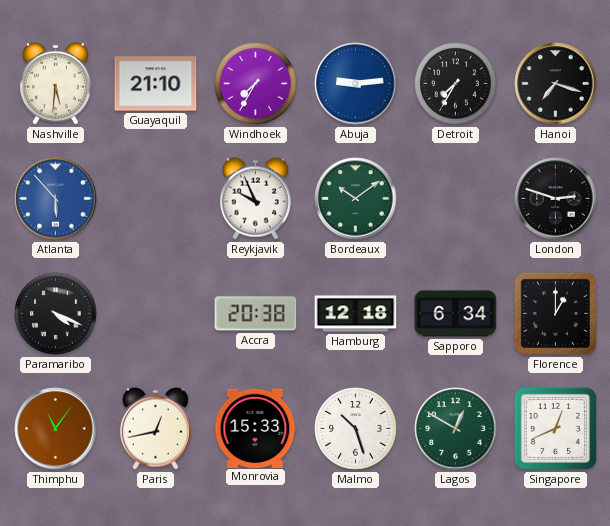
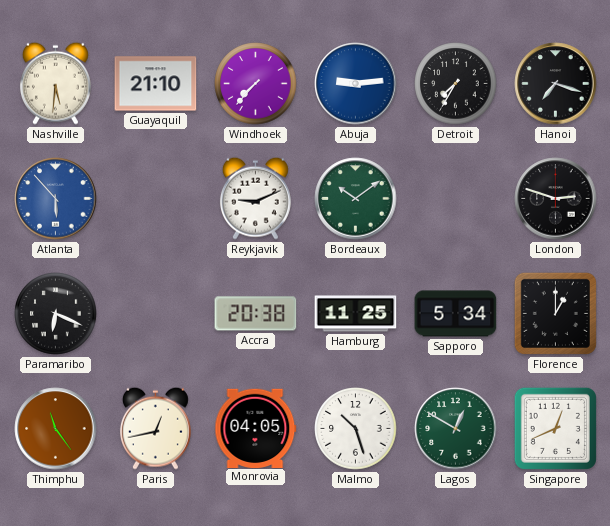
Windhoek: 7:35 -> 7:37 (256, 84)
Reykjavik: 9:56 -> 9:11 (255, 198)
Paramaribo: 4:19 -> 6:19 (56, 314)
Hamburg: 12:18 -> 11:25 (356, 314)
Sapporo: 6:34 -> 5:34 (456, 314)
Thimphu: 11:06 -> 11:24 (56, 429)
Monrovia: 15:33 -> 04:05 (256, 428)
